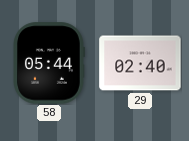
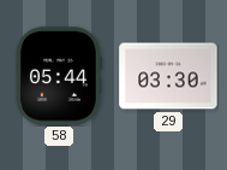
29: 02:40 -> 03:30 (168, 76)
